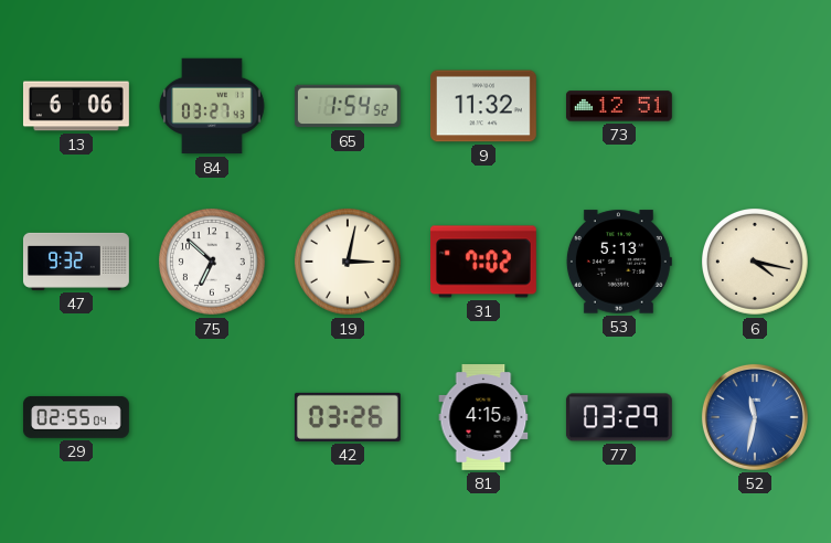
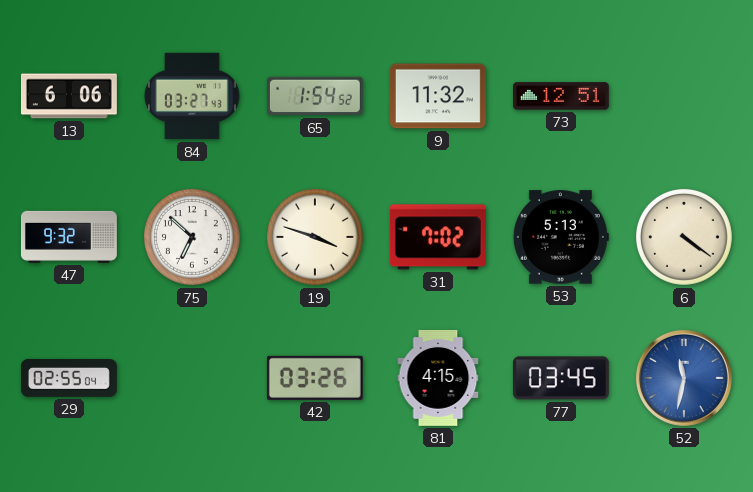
19: 3:02 -> 3:48 (316, 238)
6: 4:17 -> 4:21 (685, 238)
77: 03:29 -> 03:45 (561, 378)
